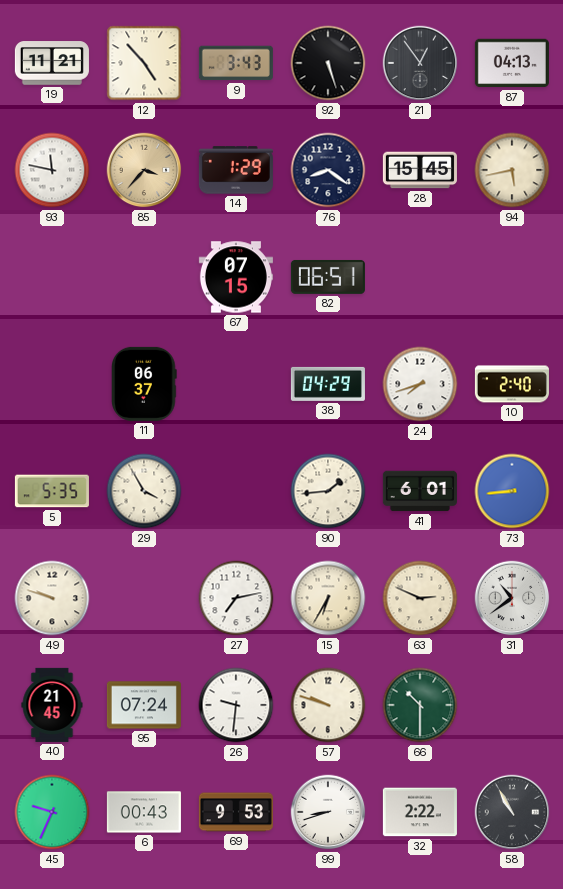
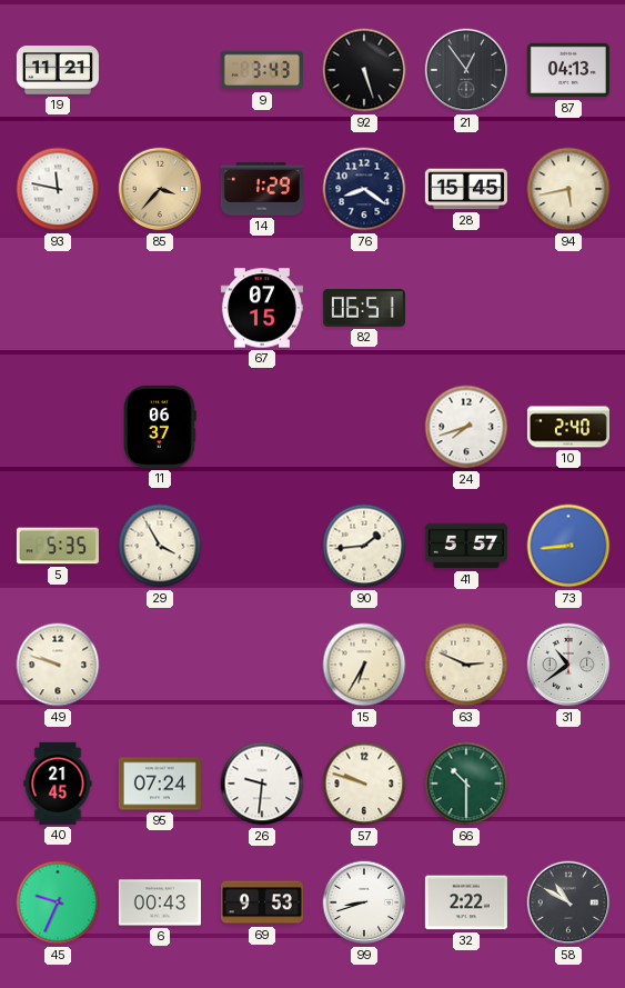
12: 4:53 -> none (144, 63)
38: 04:29 -> none (328, 384)
41: 6:01 -> 5:57 (466, 546)
27: 7:13 -> none (236, 598)
58: 10:55 -> 10:50 (568, 902)
